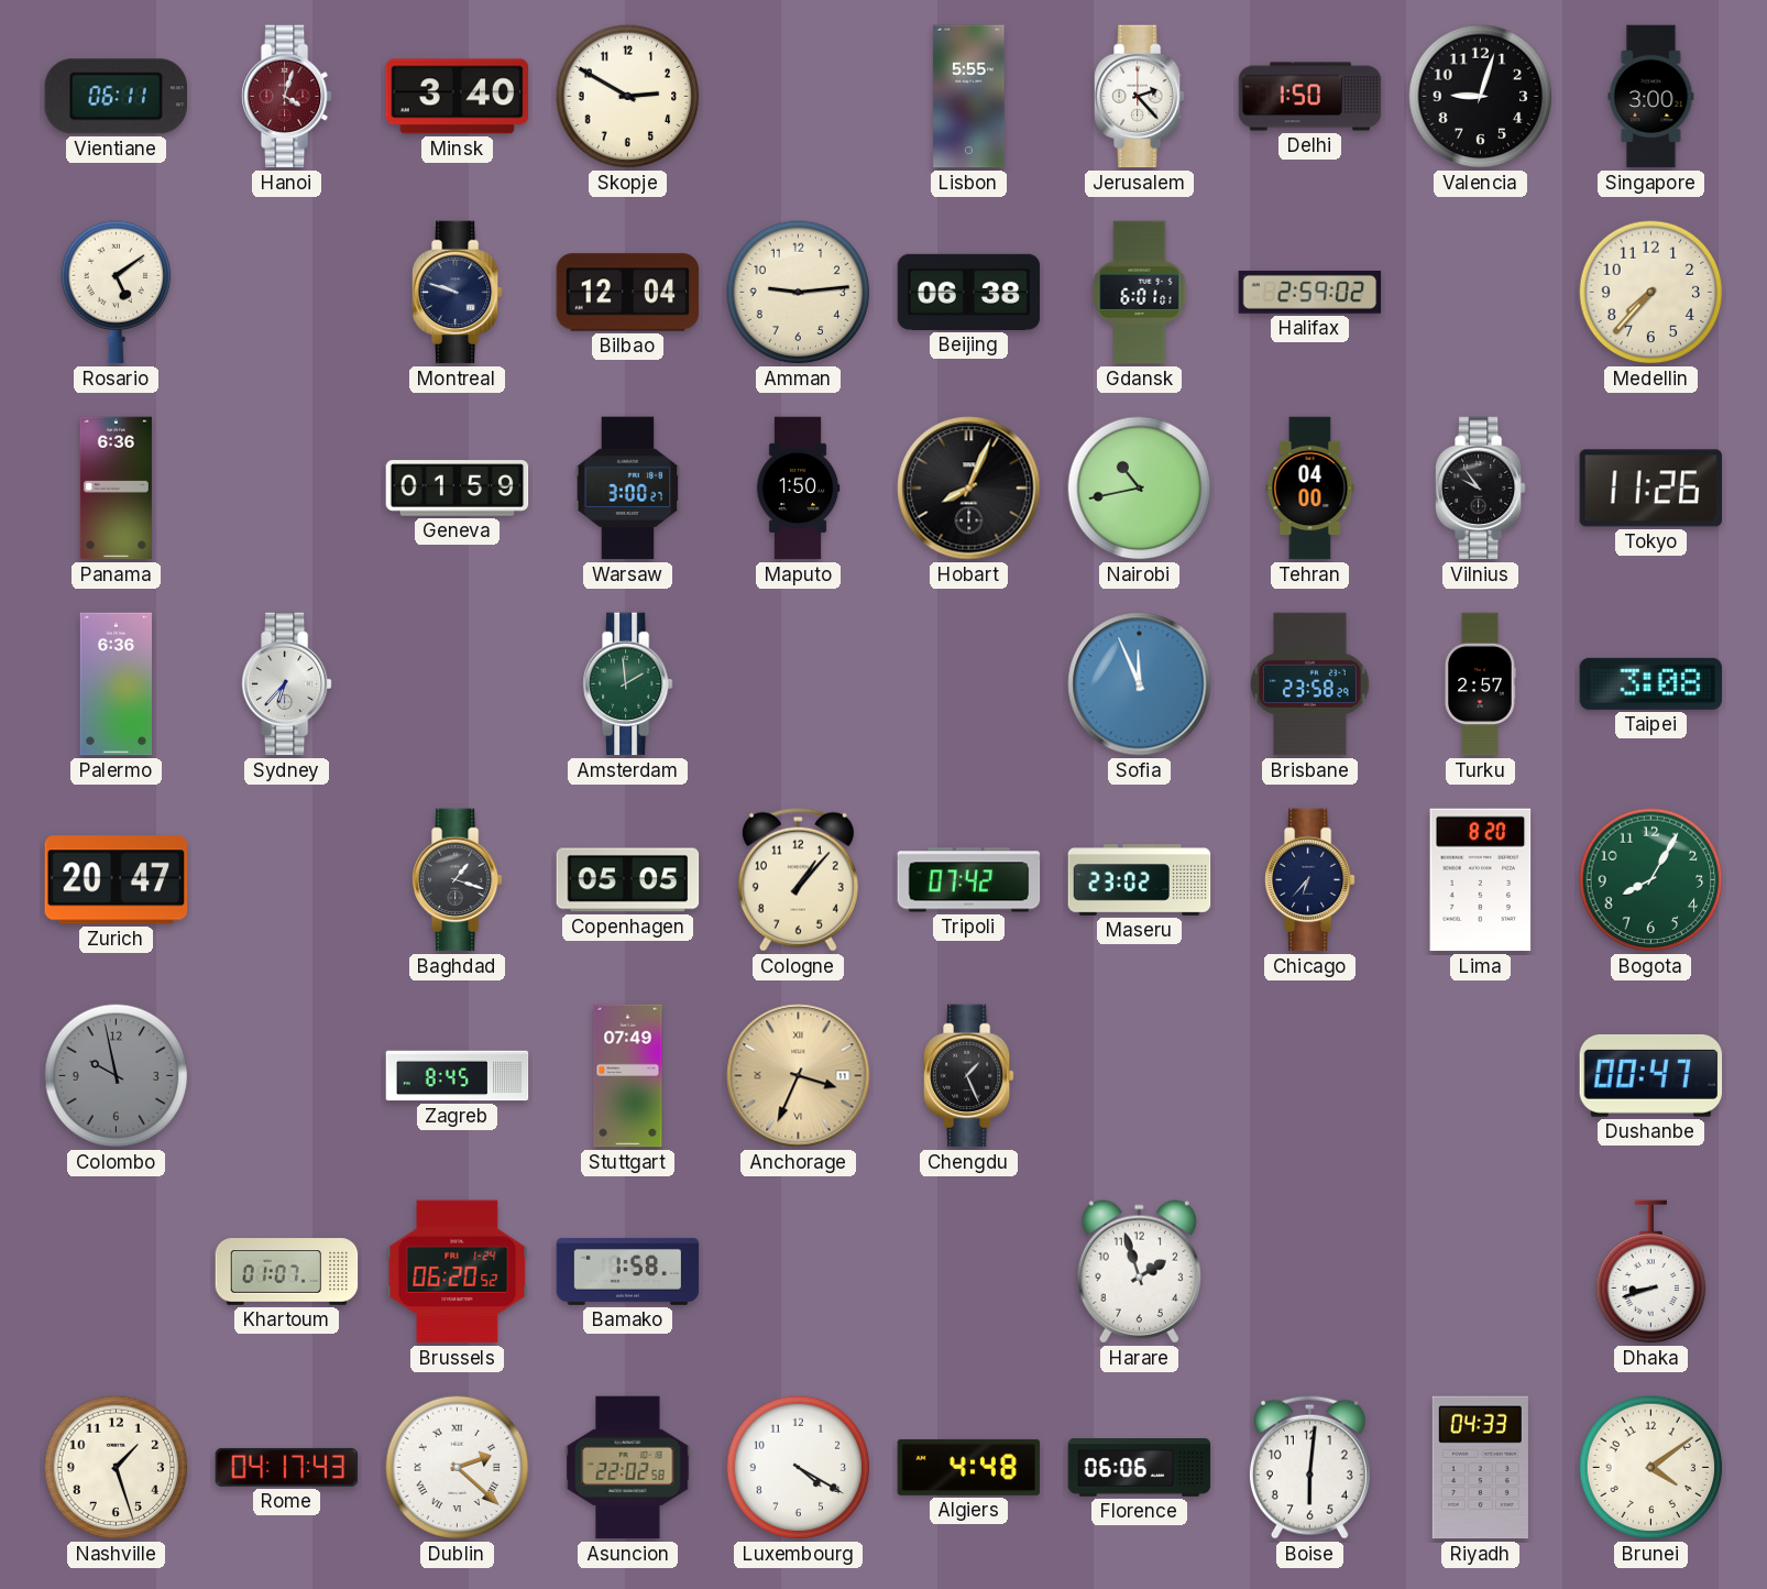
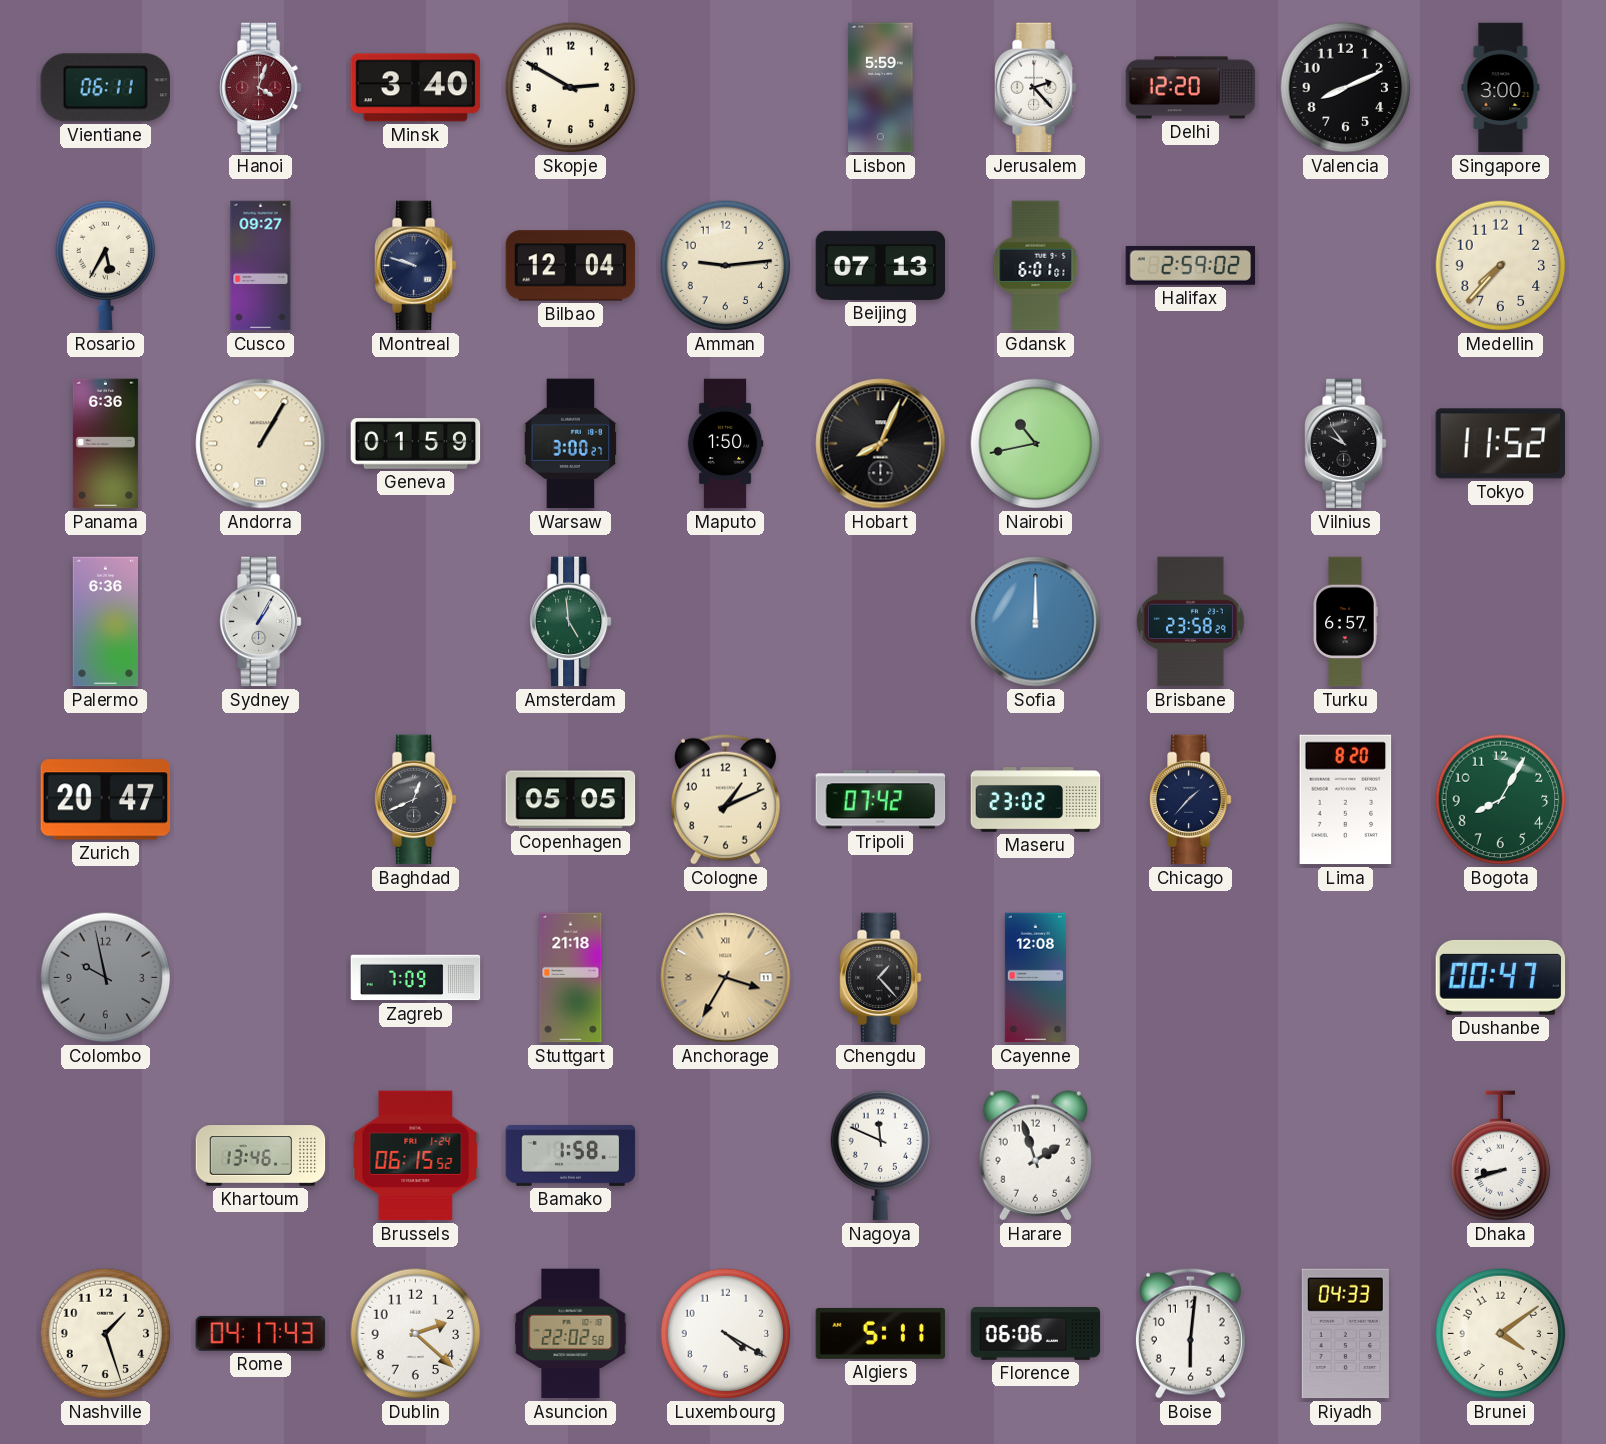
Lisbon: 5:55 -> 5:59 (881, 88)
Delhi: 1:50 -> 12:20 (1191, 88)
Valencia: 9:03 -> 8:11 (1346, 88)
Rosario: 5:09 -> 5:35 (106, 266)
Cusco: none -> 09:27 (261, 266)
Beijing: 06:38 -> 07:13 (881, 265)
Andorra: none -> 1:05 (261, 444)
Tehran: 04:00 -> none (1310, 489)
Tokyo: 11:26 -> 11:52 (1501, 444)
Sydney: 6:37 -> 1:05 (260, 622)
Amsterdam: 1:59 -> 4:59 (570, 622)
Sofia: 11:56 -> 12:00 (1036, 622)
Turku: 2:57 -> 6:57 (1345, 622)
Taipei: 3:08 -> none (1651, 683)
Baghdad: 1:18 -> 12:41 (415, 800)
Cologne: 1:07 -> 1:11 (725, 799)
Chicago: 6:37 -> 1:37 (1190, 800)
Zagreb: 8:45 -> 7:09 (416, 978)
Stuttgart: 07:49 -> 21:18 (571, 978)
Anchorage: 3:34 -> 3:35 (726, 978)
Chengdu: 1:26 -> 1:23 (880, 978)
Cayenne: none -> 12:08 (1035, 978)
Khartoum: 01:07 -> 13:46 (261, 1156)
Brussels: 06:20 -> 06:15 (416, 1156)
Nagoya: none -> 11:49 (881, 1156)
Dublin numerals: Roman -> Arabic (416, 1334)
Algiers: 4:48 -> 5:11 (881, 1333)
